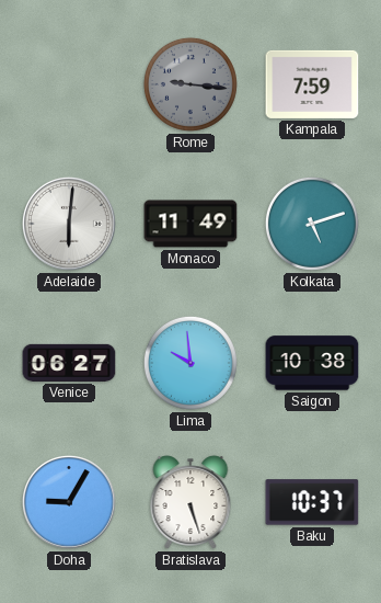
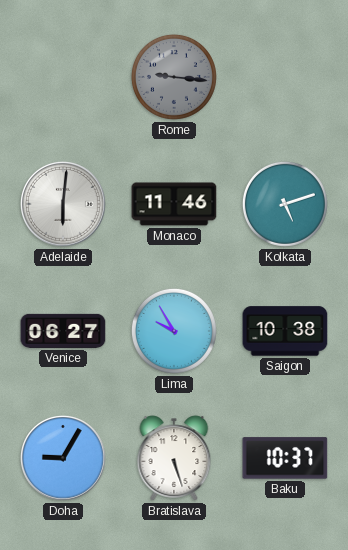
Kampala: 7:59 -> none (312, 84)
Monaco: 11:49 -> 11:46 (174, 204)
Lima: 9:59 -> 9:55 (174, 331)
